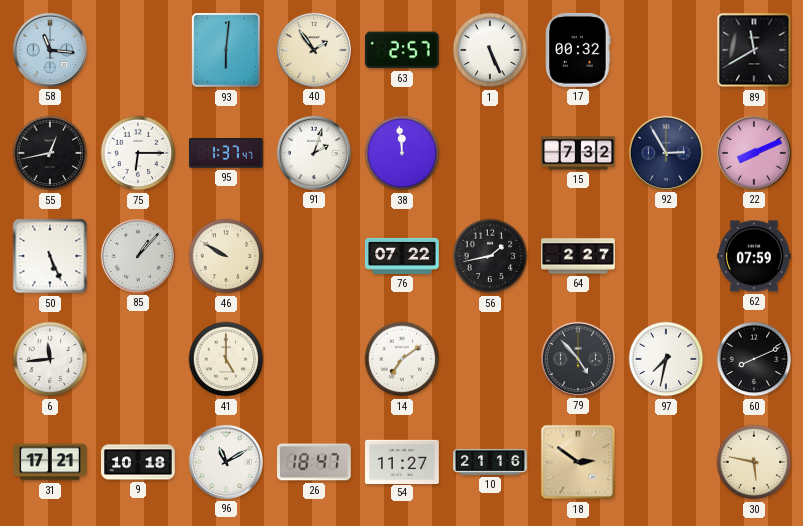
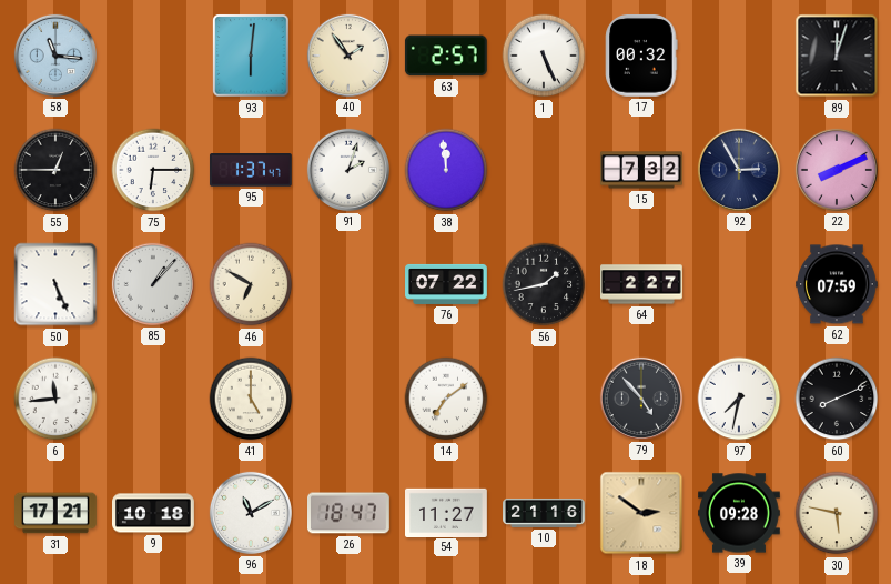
89: 11:40 -> 12:03 (837, 56)
55: 12:43 -> 12:45 (55, 170)
46: 9:50 -> 6:50 (251, 284)
39: none -> 09:28 (740, 513)
